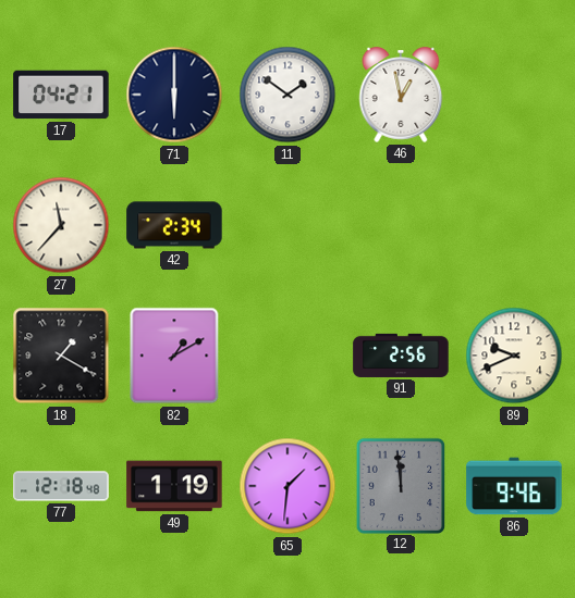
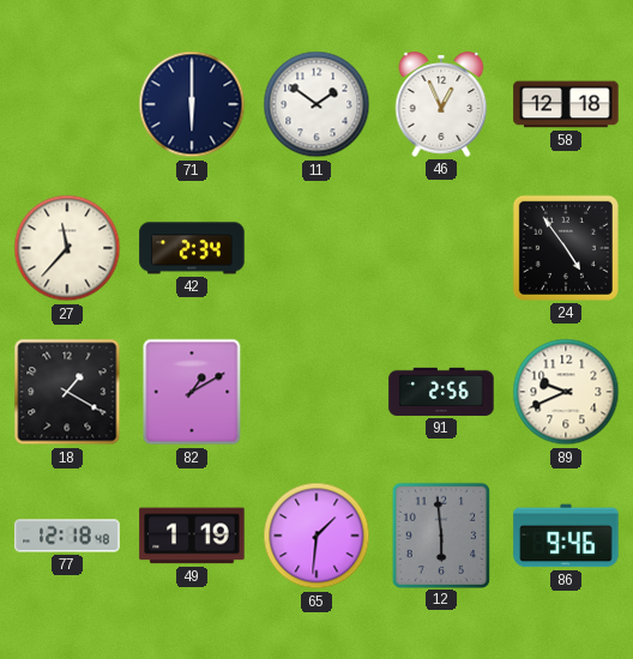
17: 04:21 -> none (61, 95)
46: 12:58 -> 12:56 (441, 104)
58: none -> 12:18 (566, 104)
24: none -> 4:54 (566, 248)
12: 11:59 -> 5:59 (440, 534)
